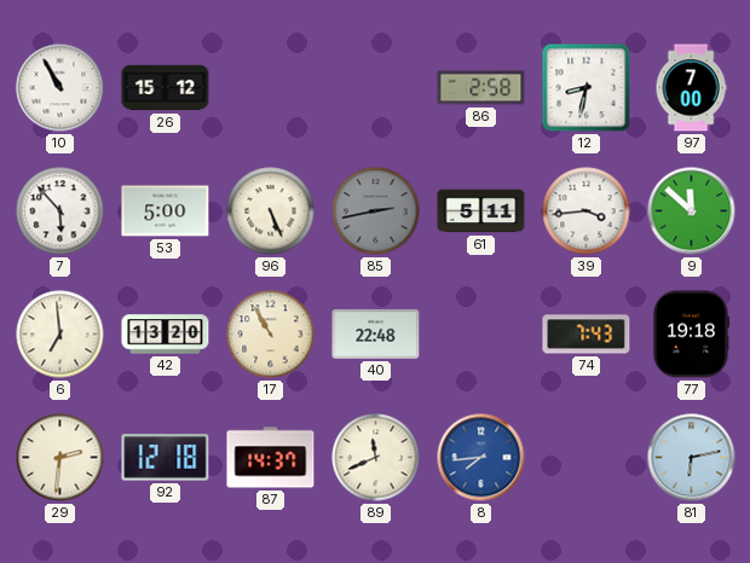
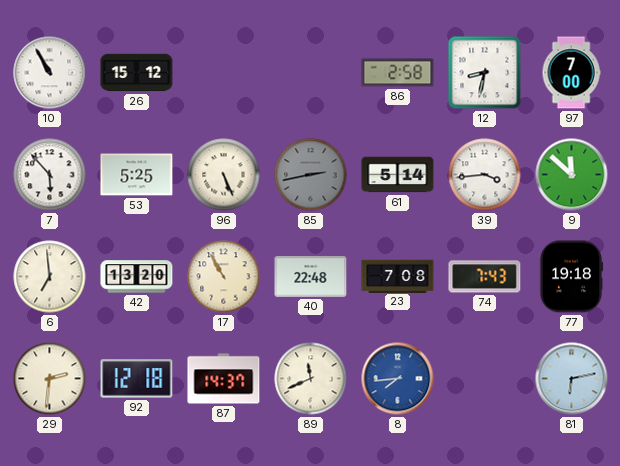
53: 5:00 -> 5:25 (137, 175)
61: 5:11 -> 5:14 (398, 175)
23: none -> 7:08 (398, 276)
